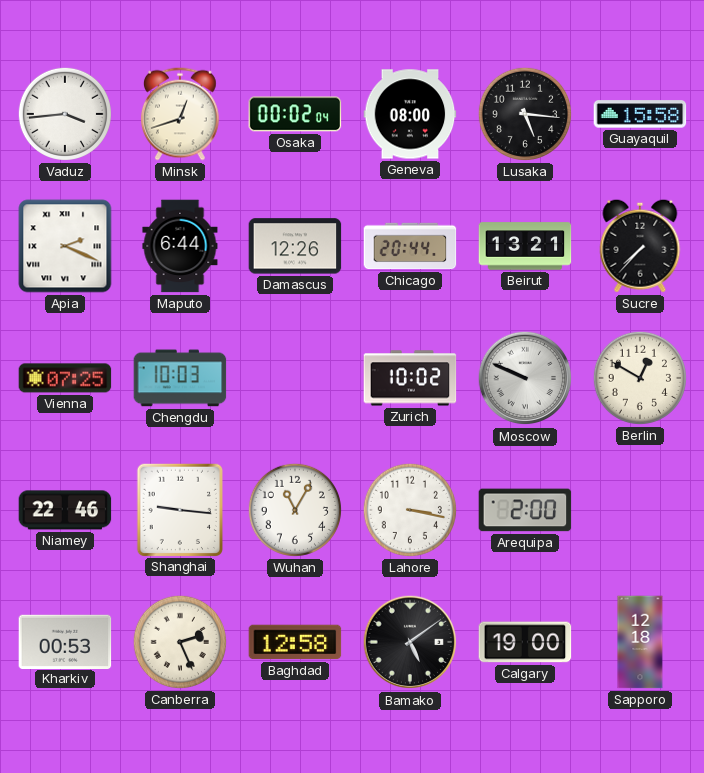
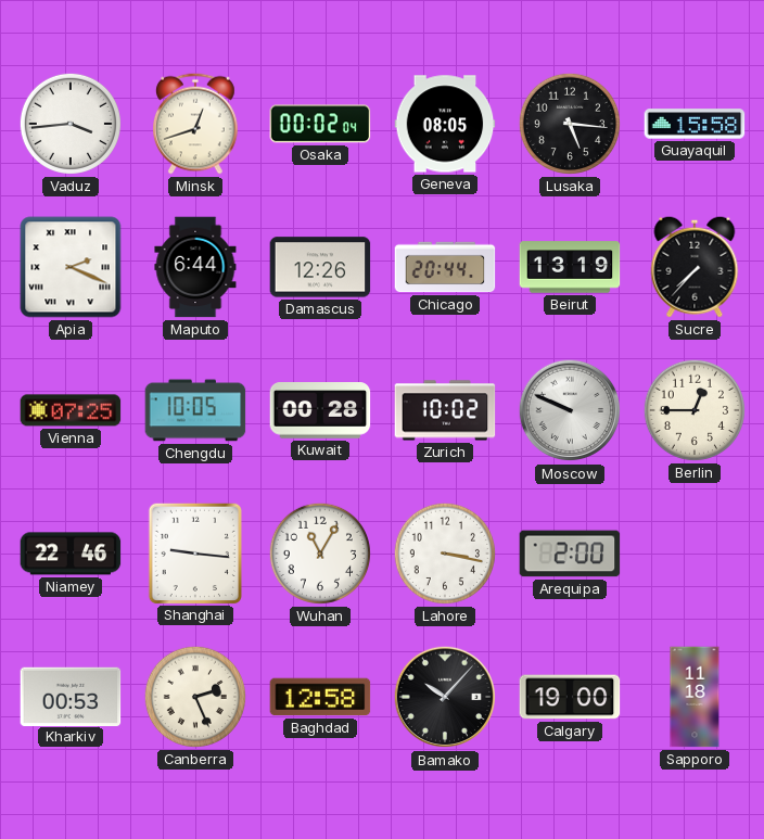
Geneva: 08:00 -> 08:05 (445, 124)
Beirut: 13:21 -> 13:19 (570, 267)
Chengdu: 10:03 -> 10:05 (195, 410)
Kuwait: none -> 00:28 (320, 410)
Berlin: 12:50 -> 12:45 (695, 410)
Bamako: 5:09 -> 10:07 (445, 697)
Sapporo: 12:18 -> 11:18 (695, 697)
